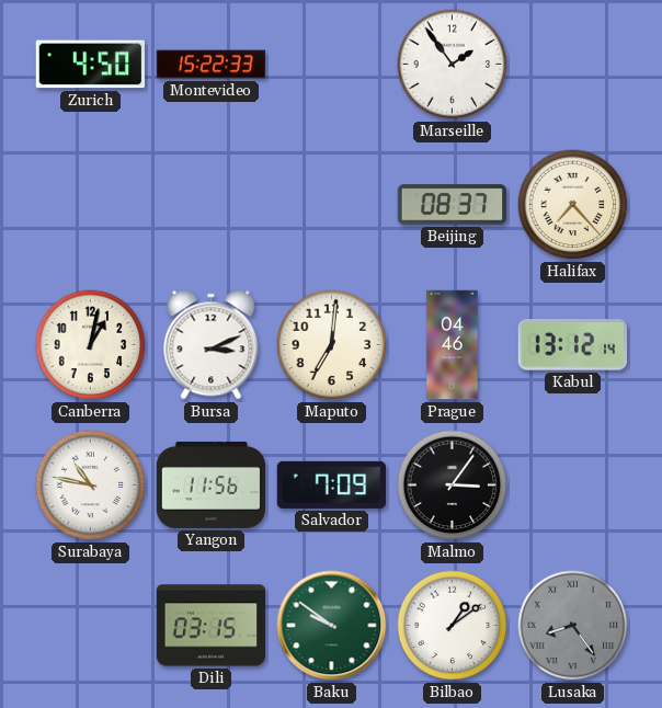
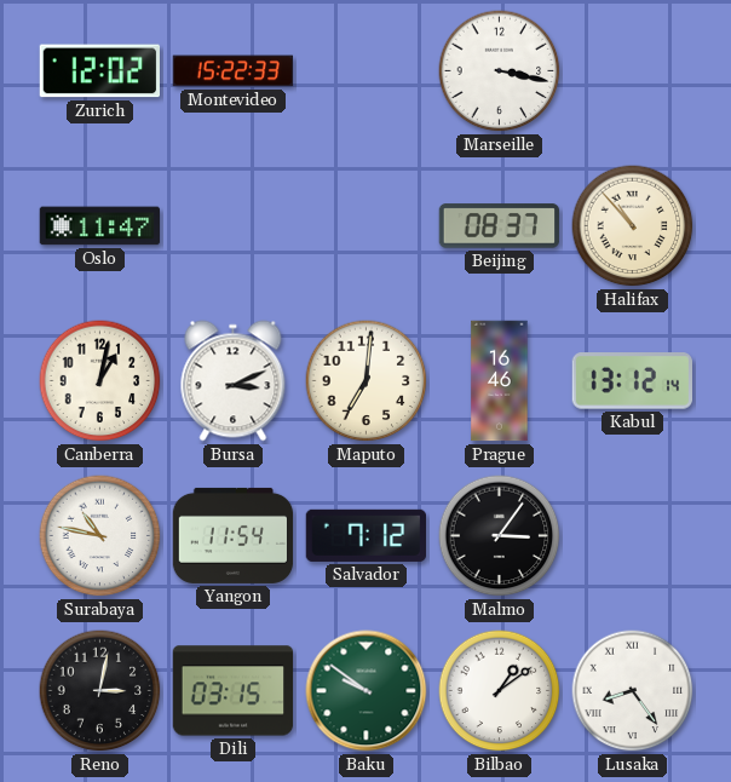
Zurich: 4:50 -> 12:02 (99, 71)
Marseille: 1:54 -> 3:17 (500, 71)
Oslo: none -> 11:47 (100, 226)
Halifax: 7:23 -> 10:53 (633, 226)
Prague: 04:46 -> 16:46 (500, 381)
Yangon: 11:56 -> 11:54 (234, 535)
Salvador: 7:09 -> 7:12 (365, 535)
Reno: none -> 3:02 (100, 691)
Lusaka dial: grey -> white (633, 691)
